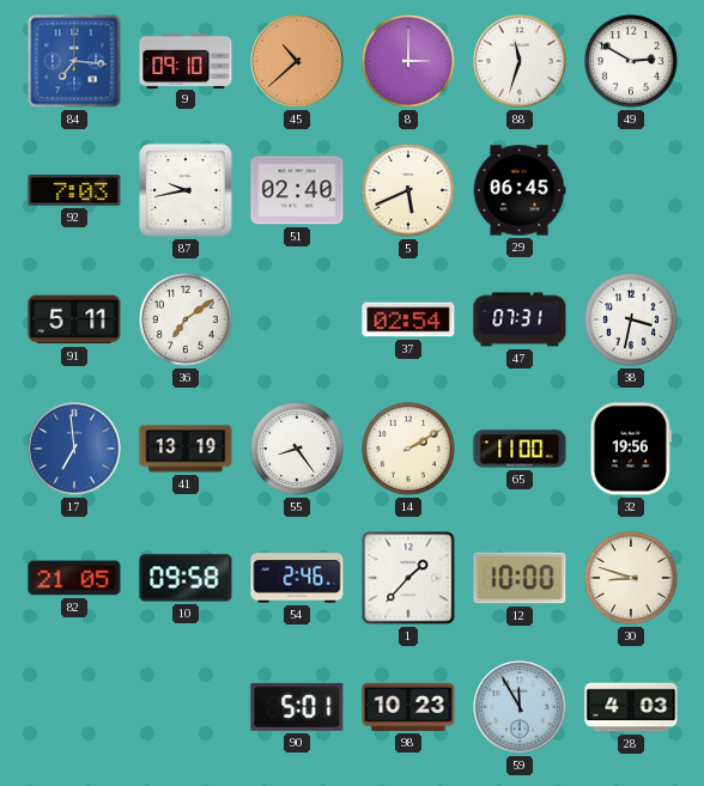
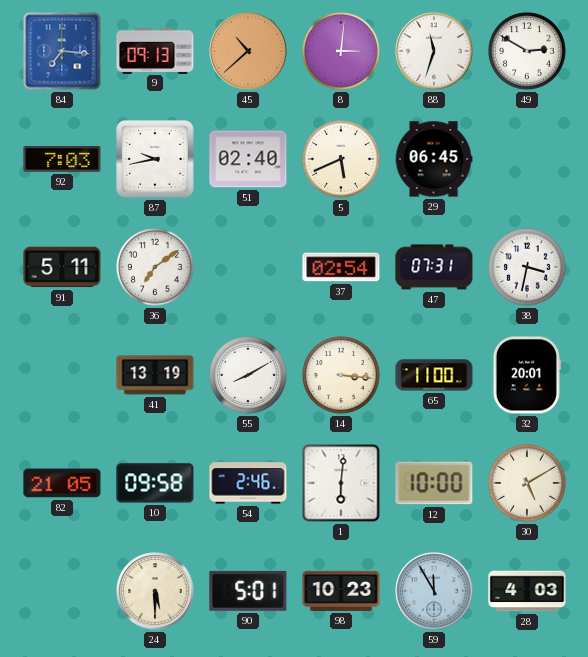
9: 09:10 -> 09:13 (155, 50)
8: 3:00 -> 3:01 (342, 52)
17: 6:59 -> none (74, 449)
55: 8:24 -> 8:10 (249, 376)
14: 2:10 -> 3:16 (342, 376)
32: 19:56 -> 20:01 (527, 375)
1: 1:37 -> 6:01 (341, 483)
30: 8:48 -> 5:10 (528, 484)
24: none -> 5:30 (155, 591)
